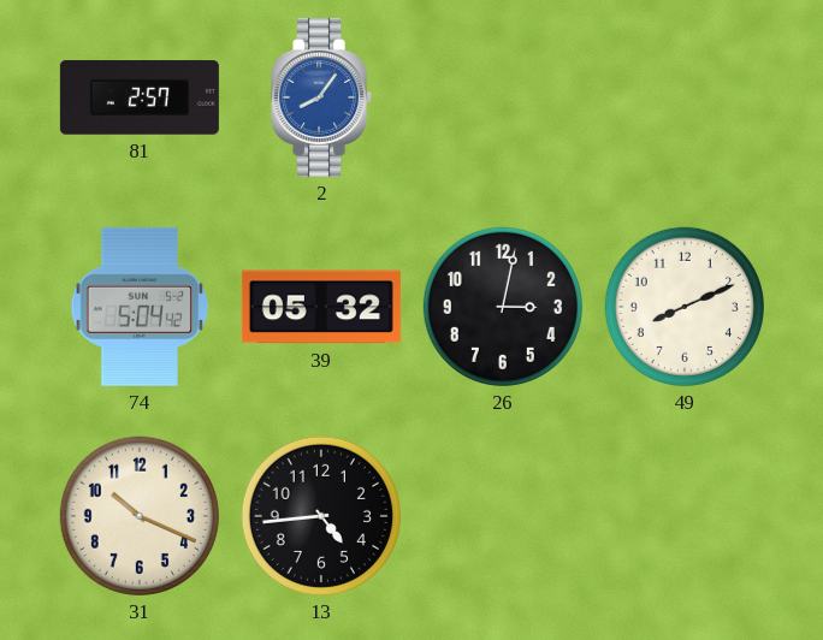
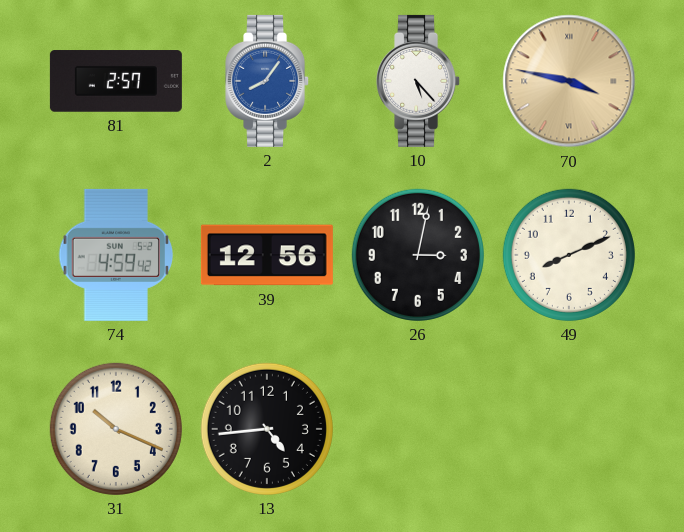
10: none -> 5:23 (419, 81)
70: none -> 3:47 (569, 81)
74: 5:04 -> 4:59 (116, 255)
39: 05:32 -> 12:56 (267, 255)
